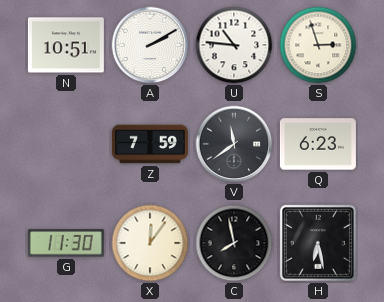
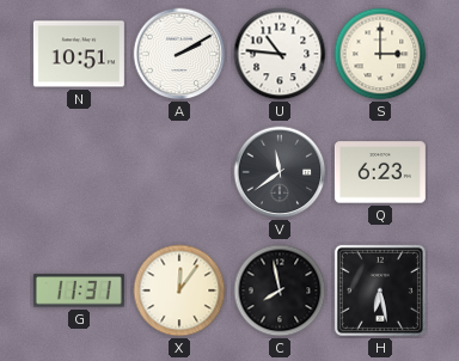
S: 2:57 -> 3:00 (380, 54)
Z: 7:59 -> none (150, 144)
G: 11:30 -> 11:31 (79, 290)
